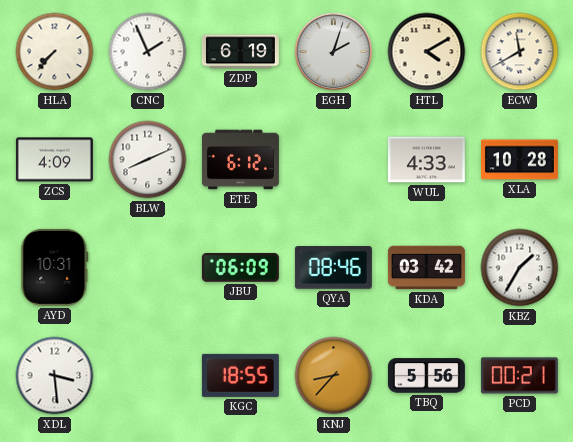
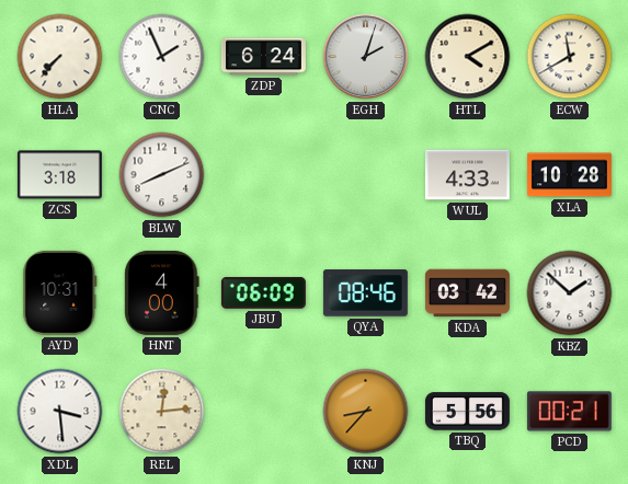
ZDP: 6:19 -> 6:24 (263, 57)
ZCS: 4:09 -> 3:18 (59, 175)
ETE: 6:12 -> none (240, 160)
HNT: none -> 4:00 (162, 292)
KBZ: 1:35 -> 1:52 (570, 293)
REL: none -> 12:14 (162, 412)
KGC: 18:55 -> none (240, 375)
